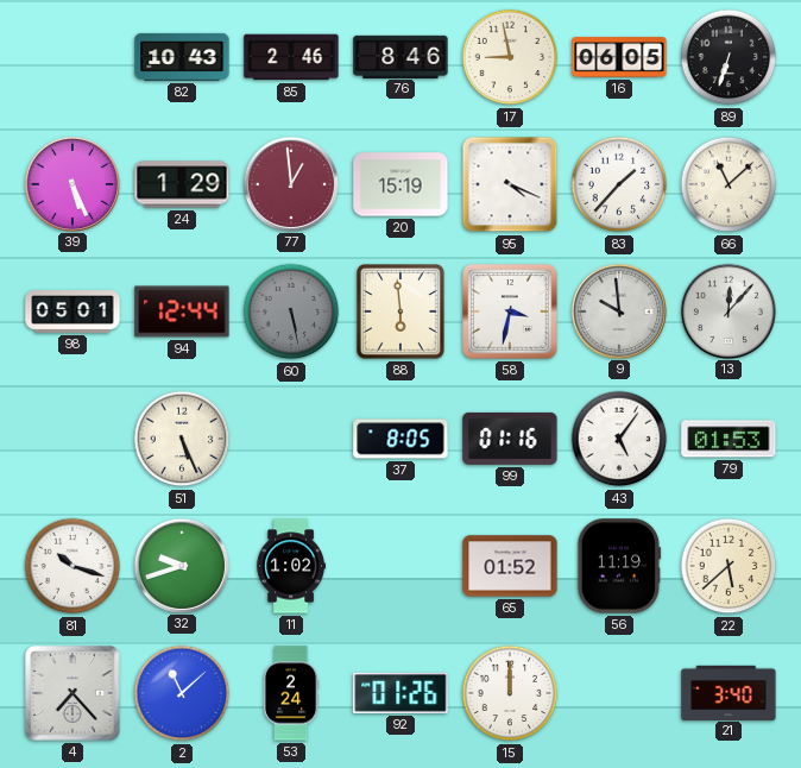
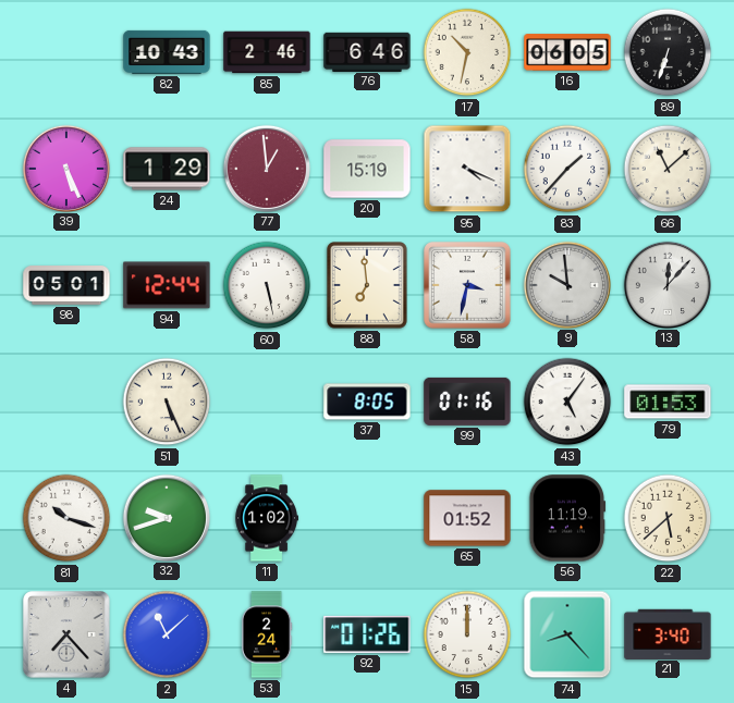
76: 8:46 -> 6:46 (367, 51)
17: 8:58 -> 10:32 (467, 52)
60 dial: grey -> white (267, 285)
88: 5:59 -> 6:59 (368, 286)
74: none -> 8:23 (567, 634)
